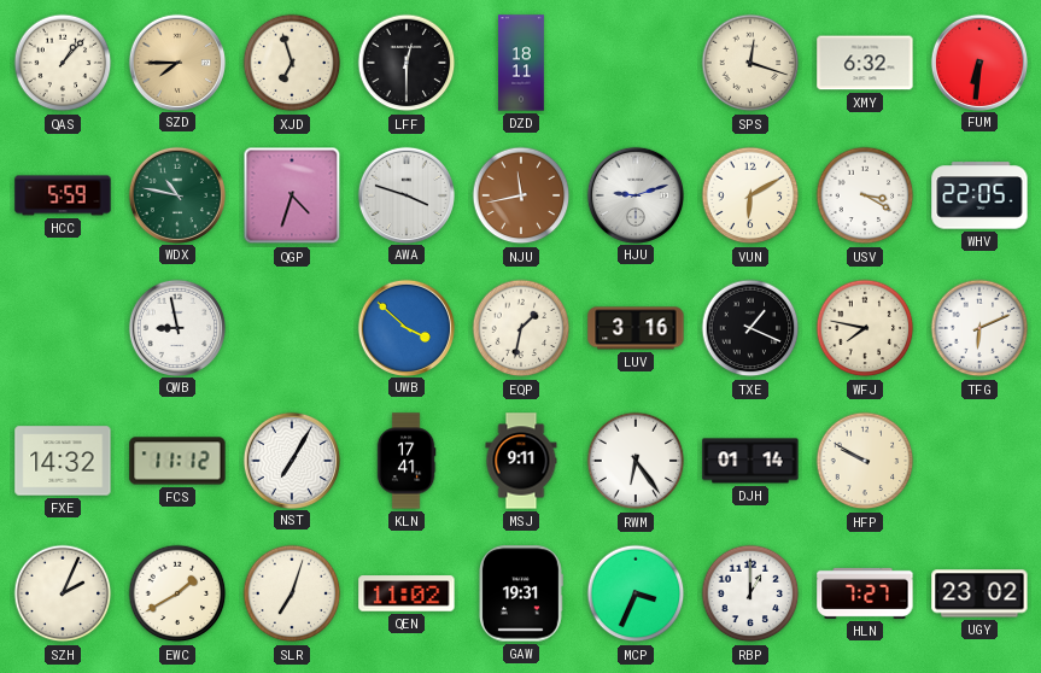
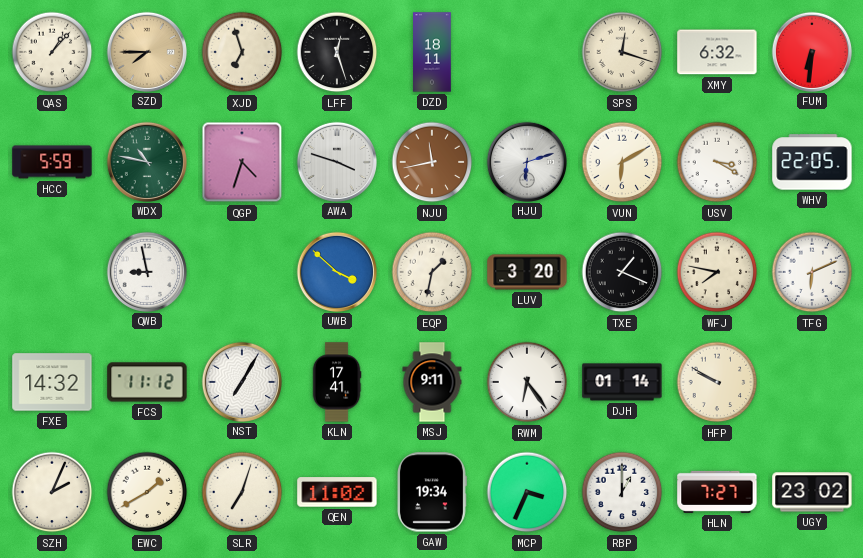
LFF: 12:30 -> 12:27 (337, 52)
HJU: 9:12 -> 6:12 (526, 161)
LUV: 3:16 -> 3:20 (527, 272)
GAW: 19:31 -> 19:34 (432, 492)
